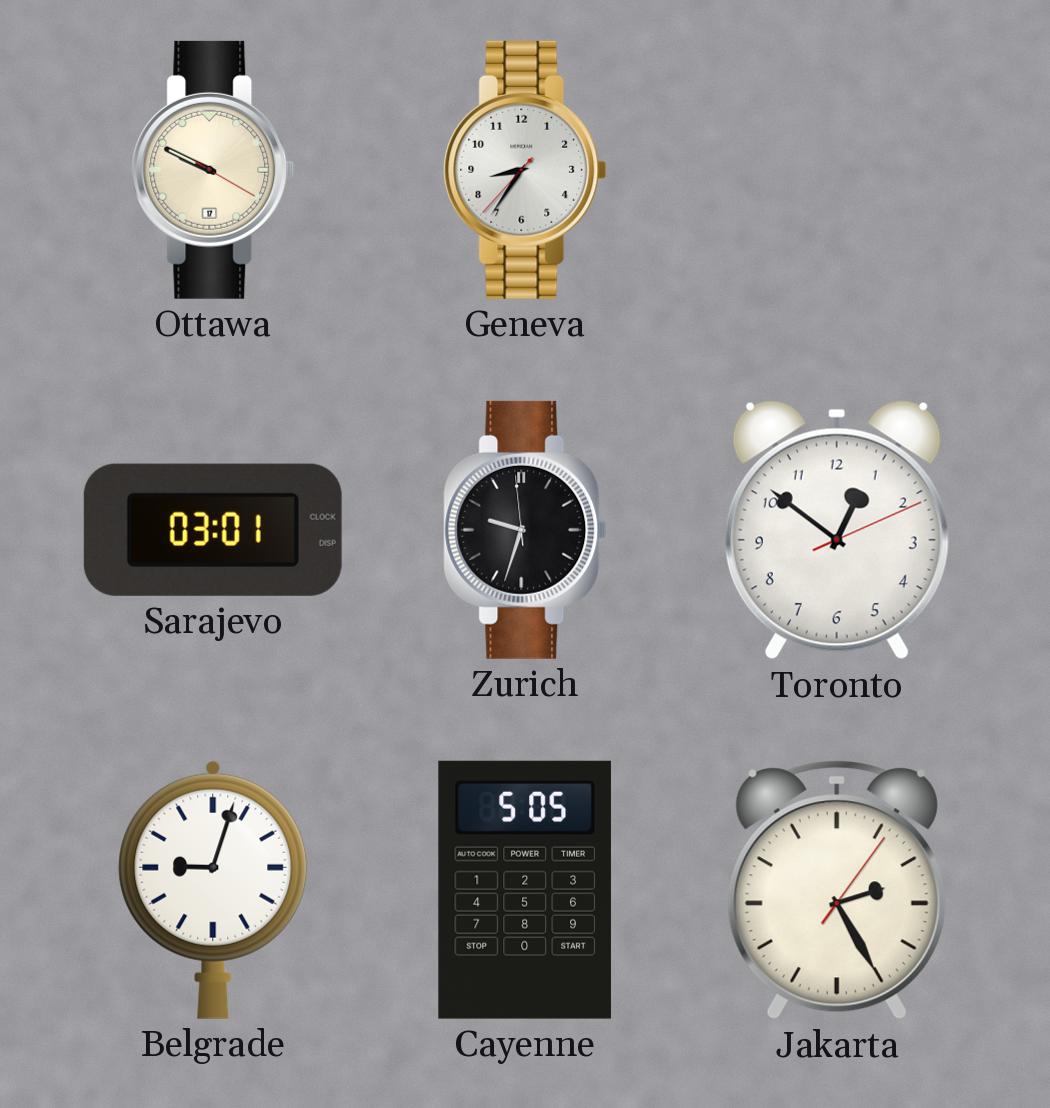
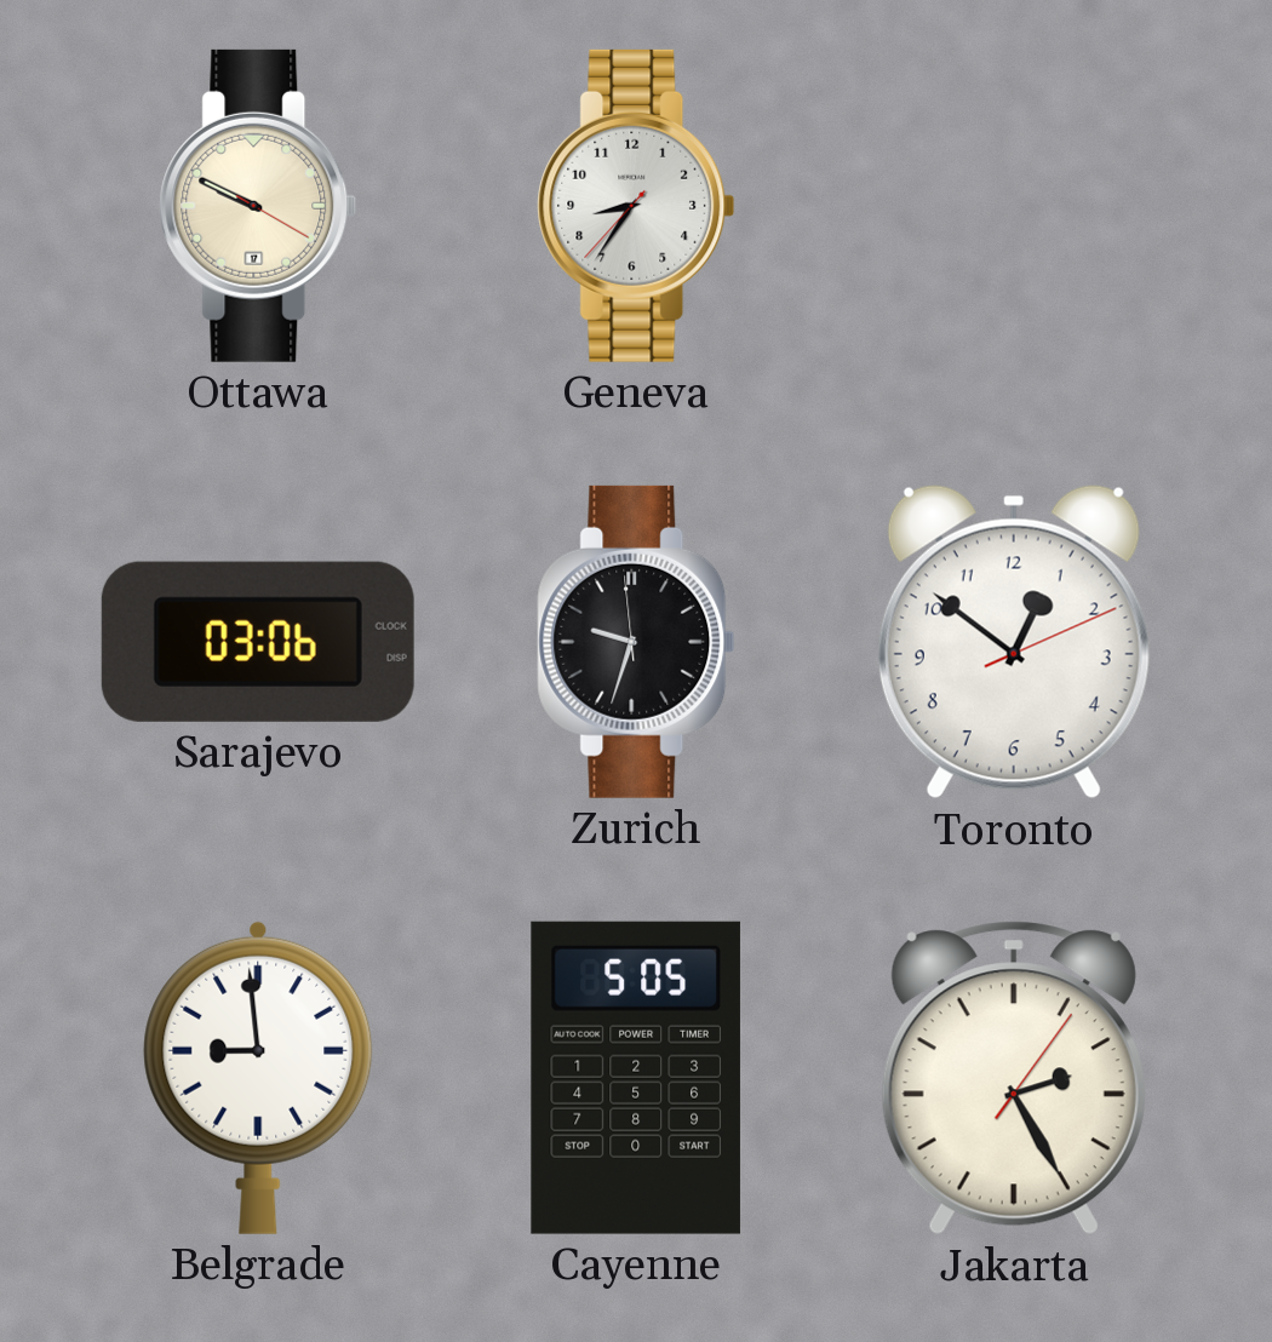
Sarajevo: 03:01 -> 03:06 (258, 642)
Belgrade: 9:03 -> 8:59 (258, 1078)
